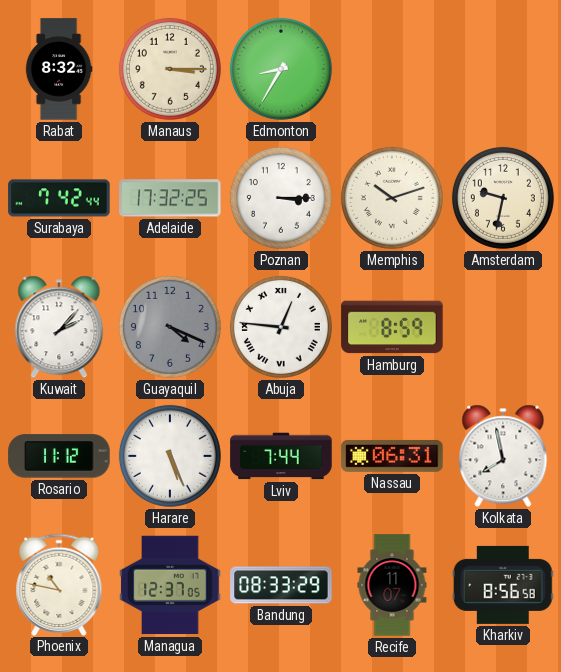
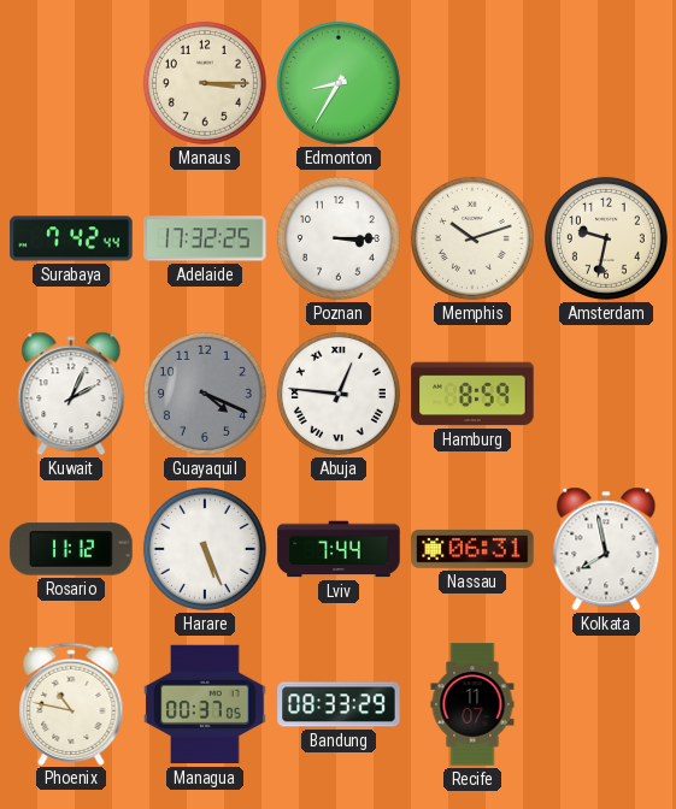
Rabat: 8:32 -> none (59, 69)
Kuwait: 2:07 -> 2:04 (71, 394)
Managua: 12:37 -> 00:37 (205, 704)
Kharkiv: 8:56 -> none (503, 585)
